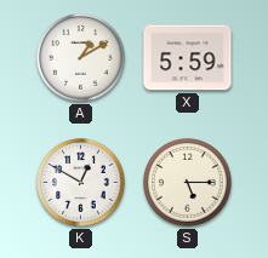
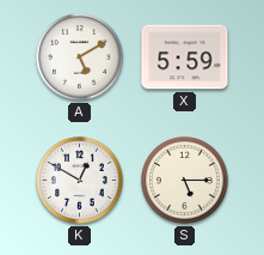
A: 1:10 -> 5:10 (80, 57)
